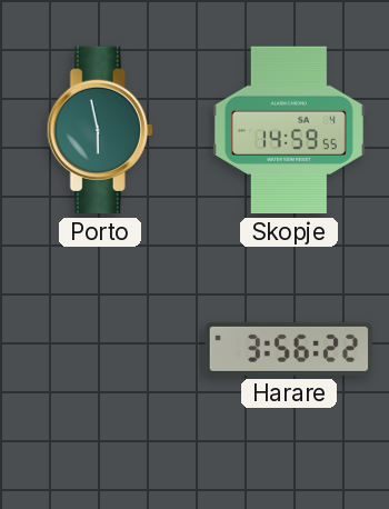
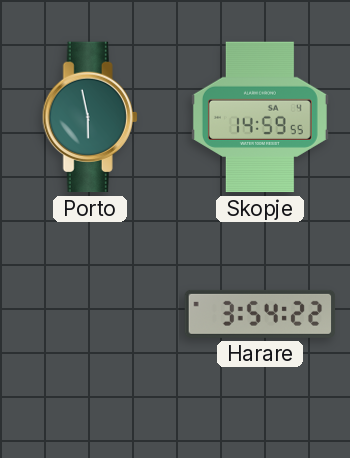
Harare: 3:56 -> 3:54 (260, 314)
